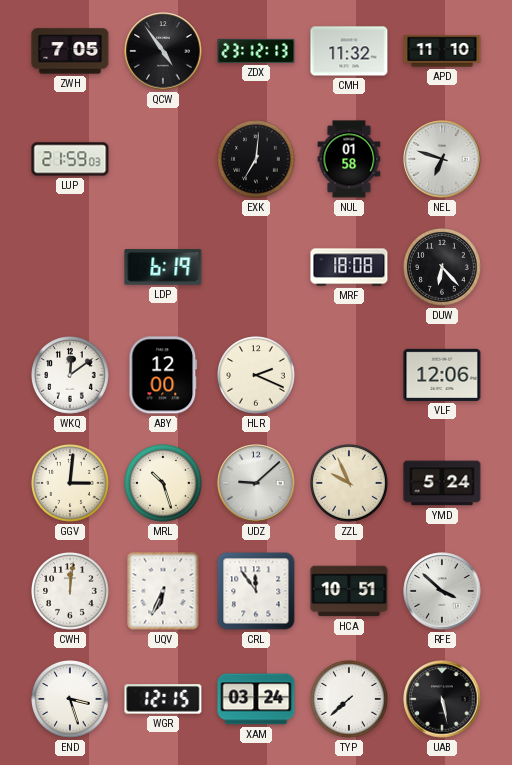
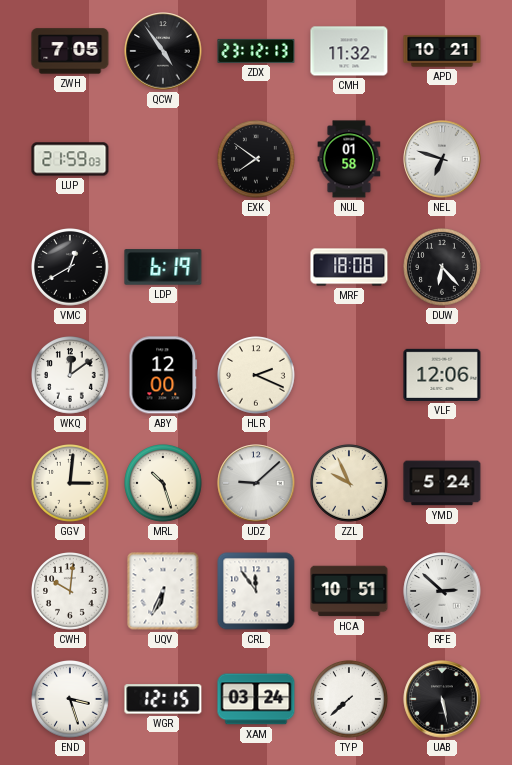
APD: 11:10 -> 10:21 (442, 51)
EXK: 7:01 -> 7:51 (256, 160)
VMC: none -> 12:40 (70, 268)
CWH: 12:01 -> 10:01 (70, 592)
RFE: 3:52 -> 2:52 (442, 591)
